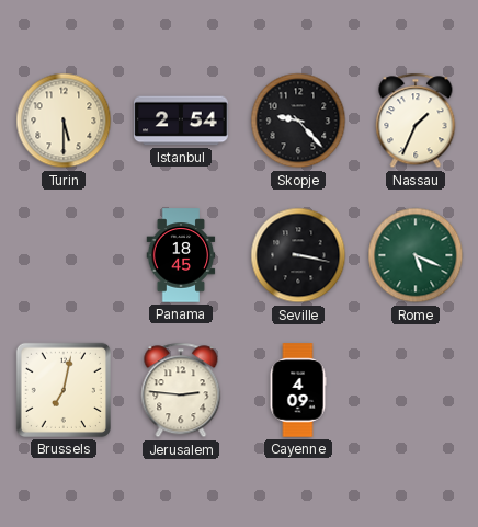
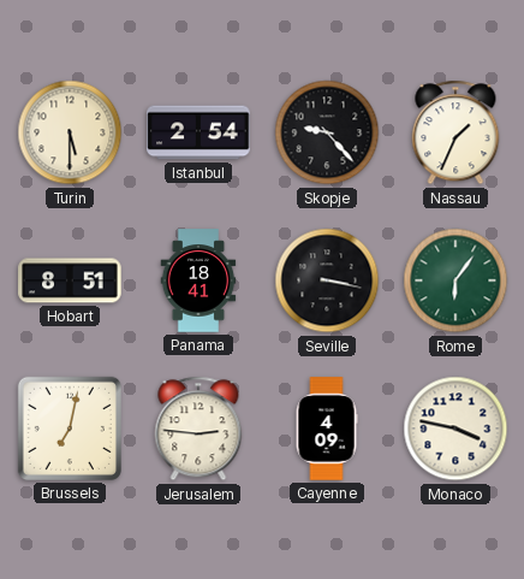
Hobart: none -> 8:51 (70, 280)
Panama: 18:45 -> 18:41 (198, 280)
Rome: 5:19 -> 6:06 (455, 280)
Monaco: none -> 3:47 (455, 429)
